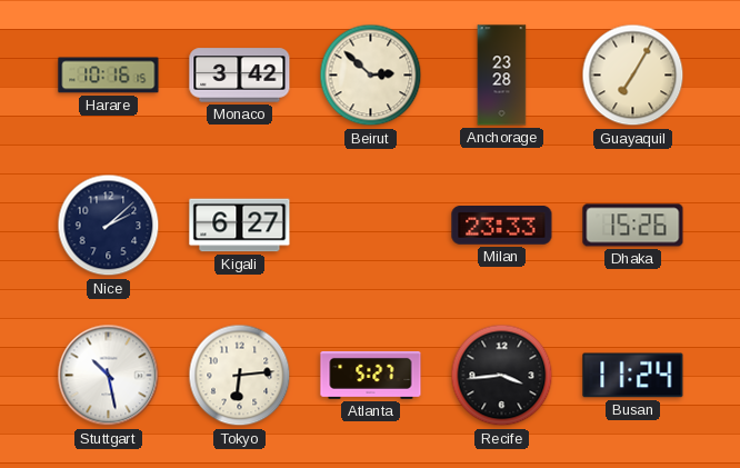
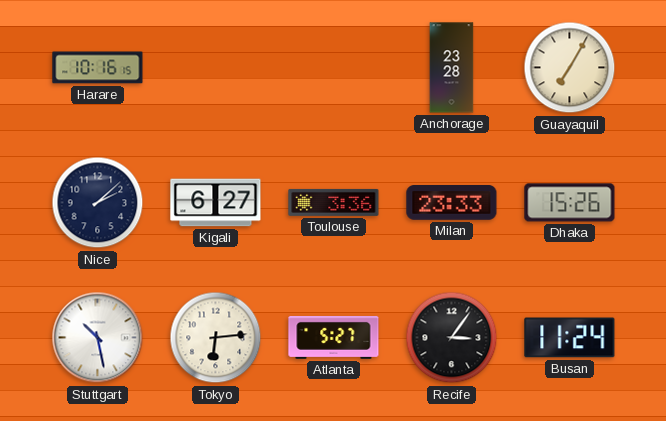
Monaco: 3:42 -> none (240, 76)
Beirut: 2:52 -> none (371, 76)
Toulouse: none -> 3:36 (334, 202)
Recife: 3:44 -> 3:06 (452, 338)
